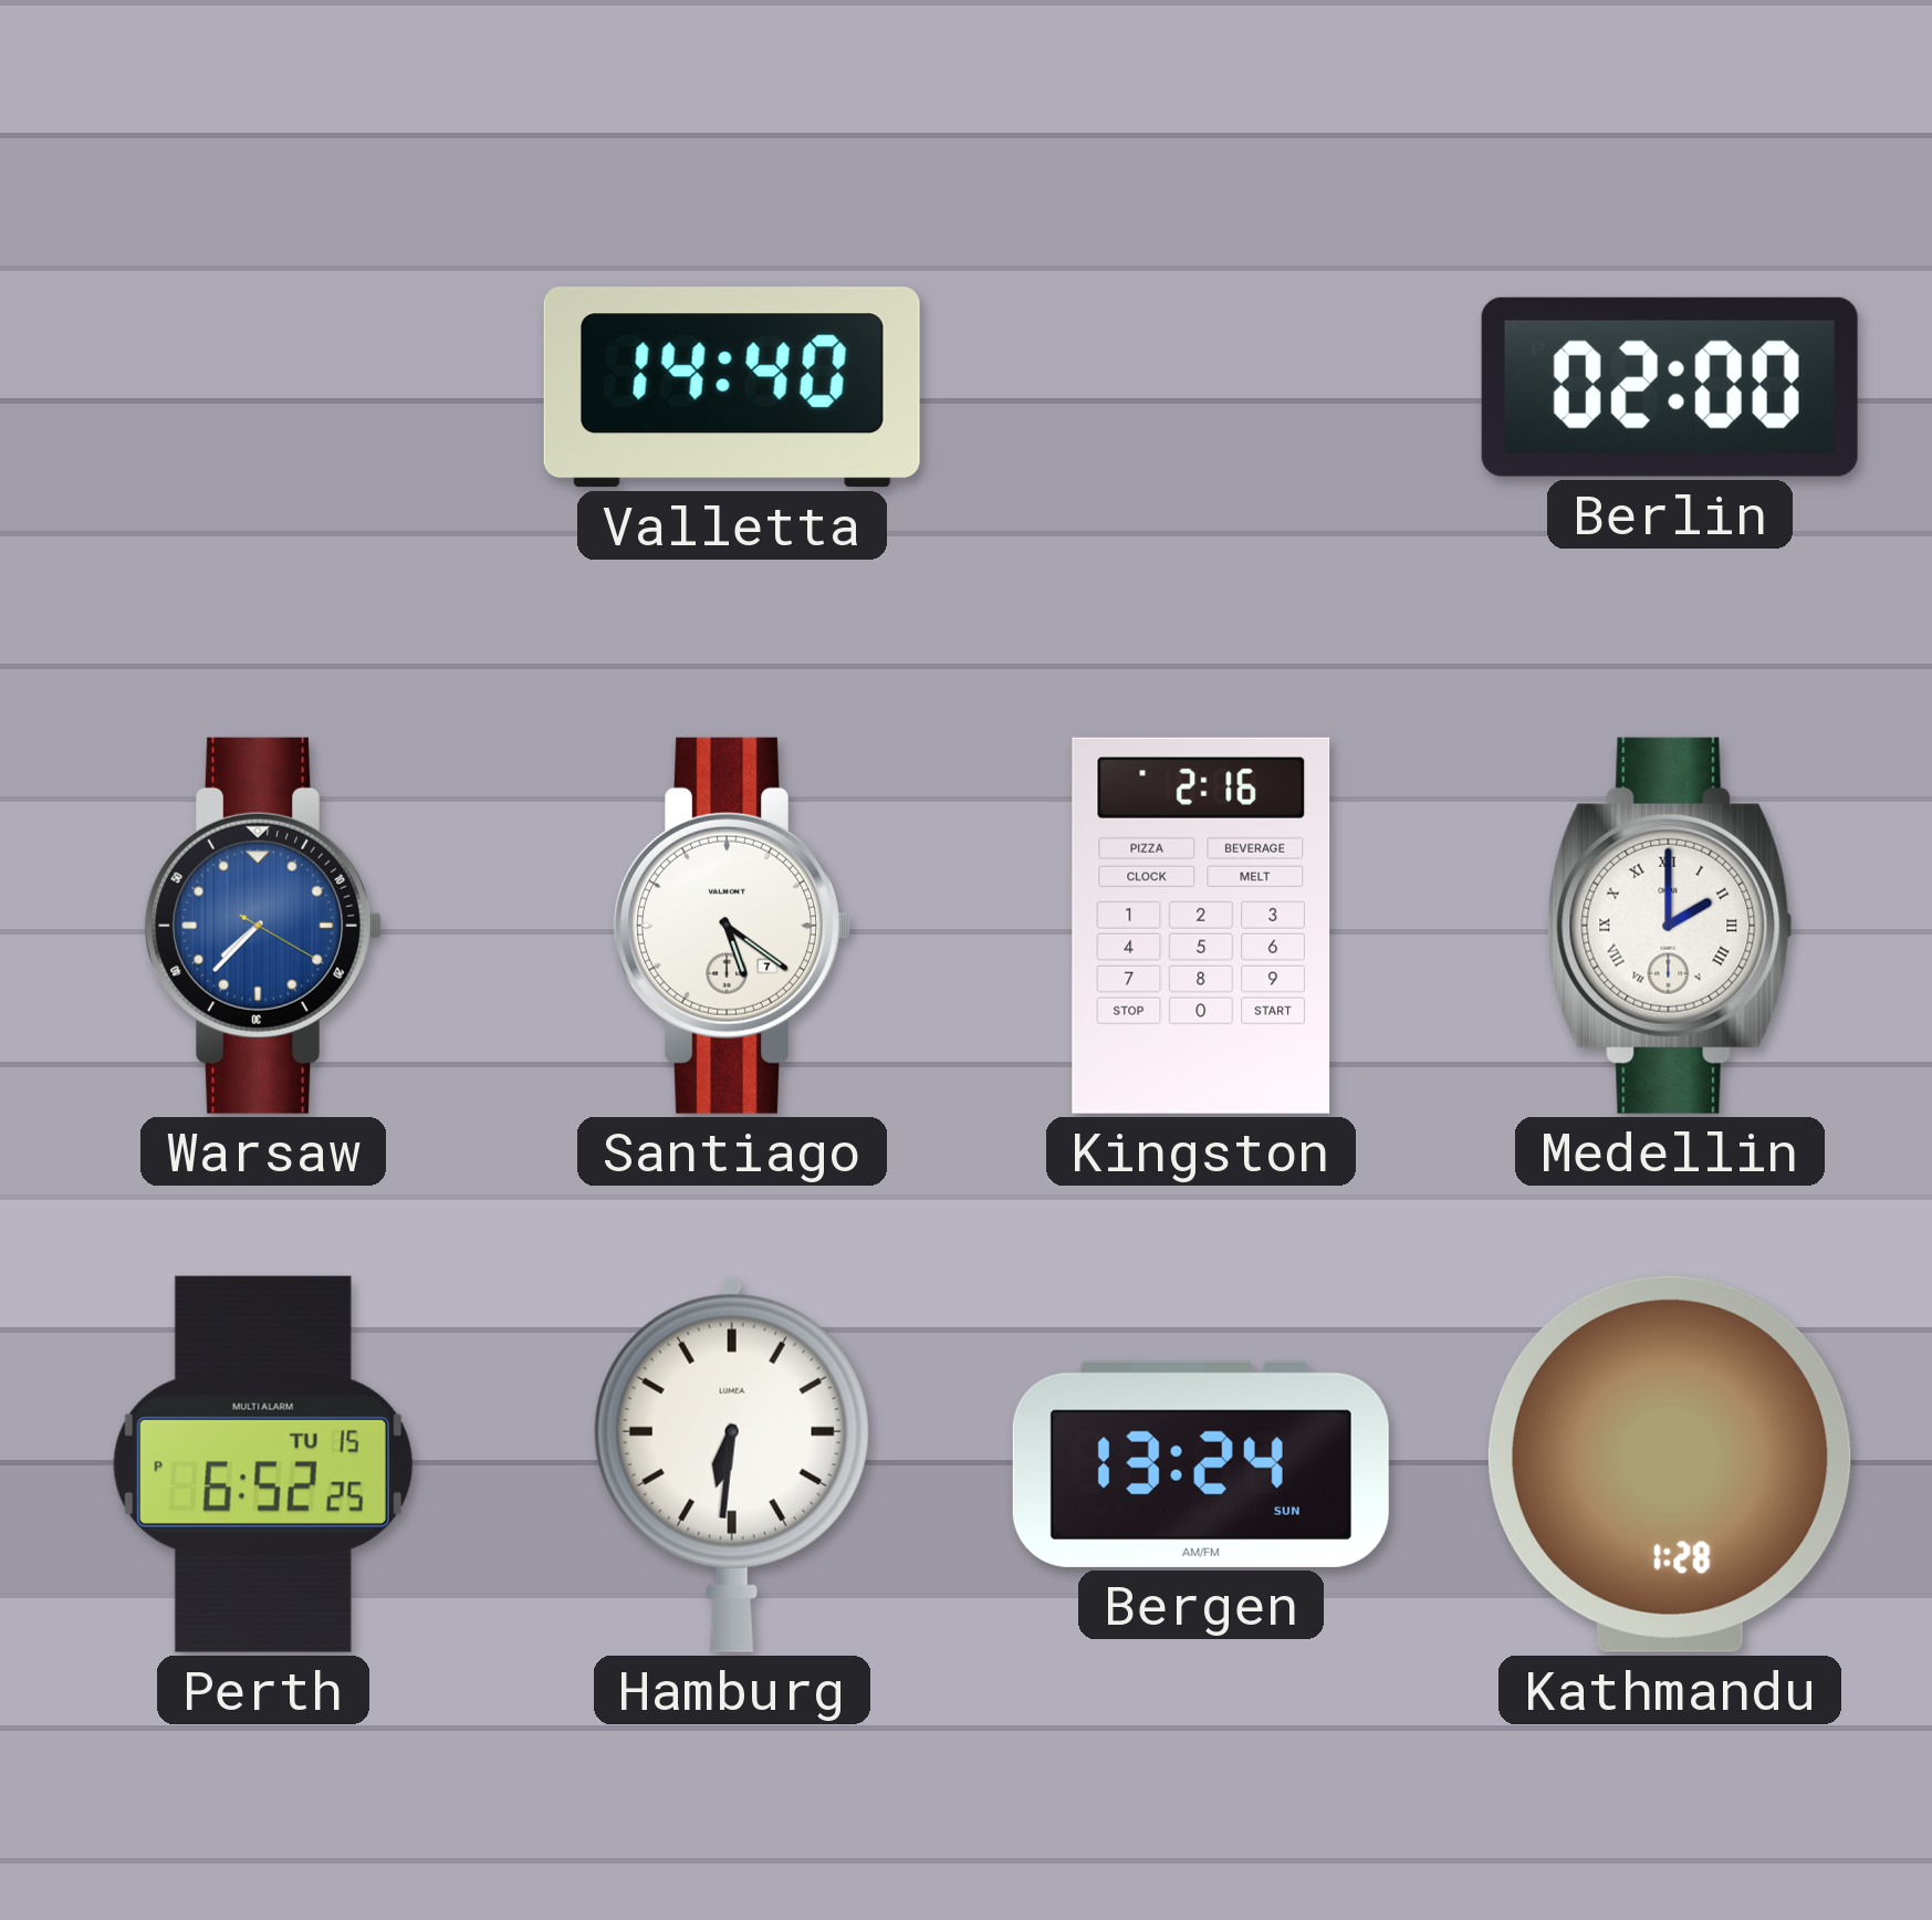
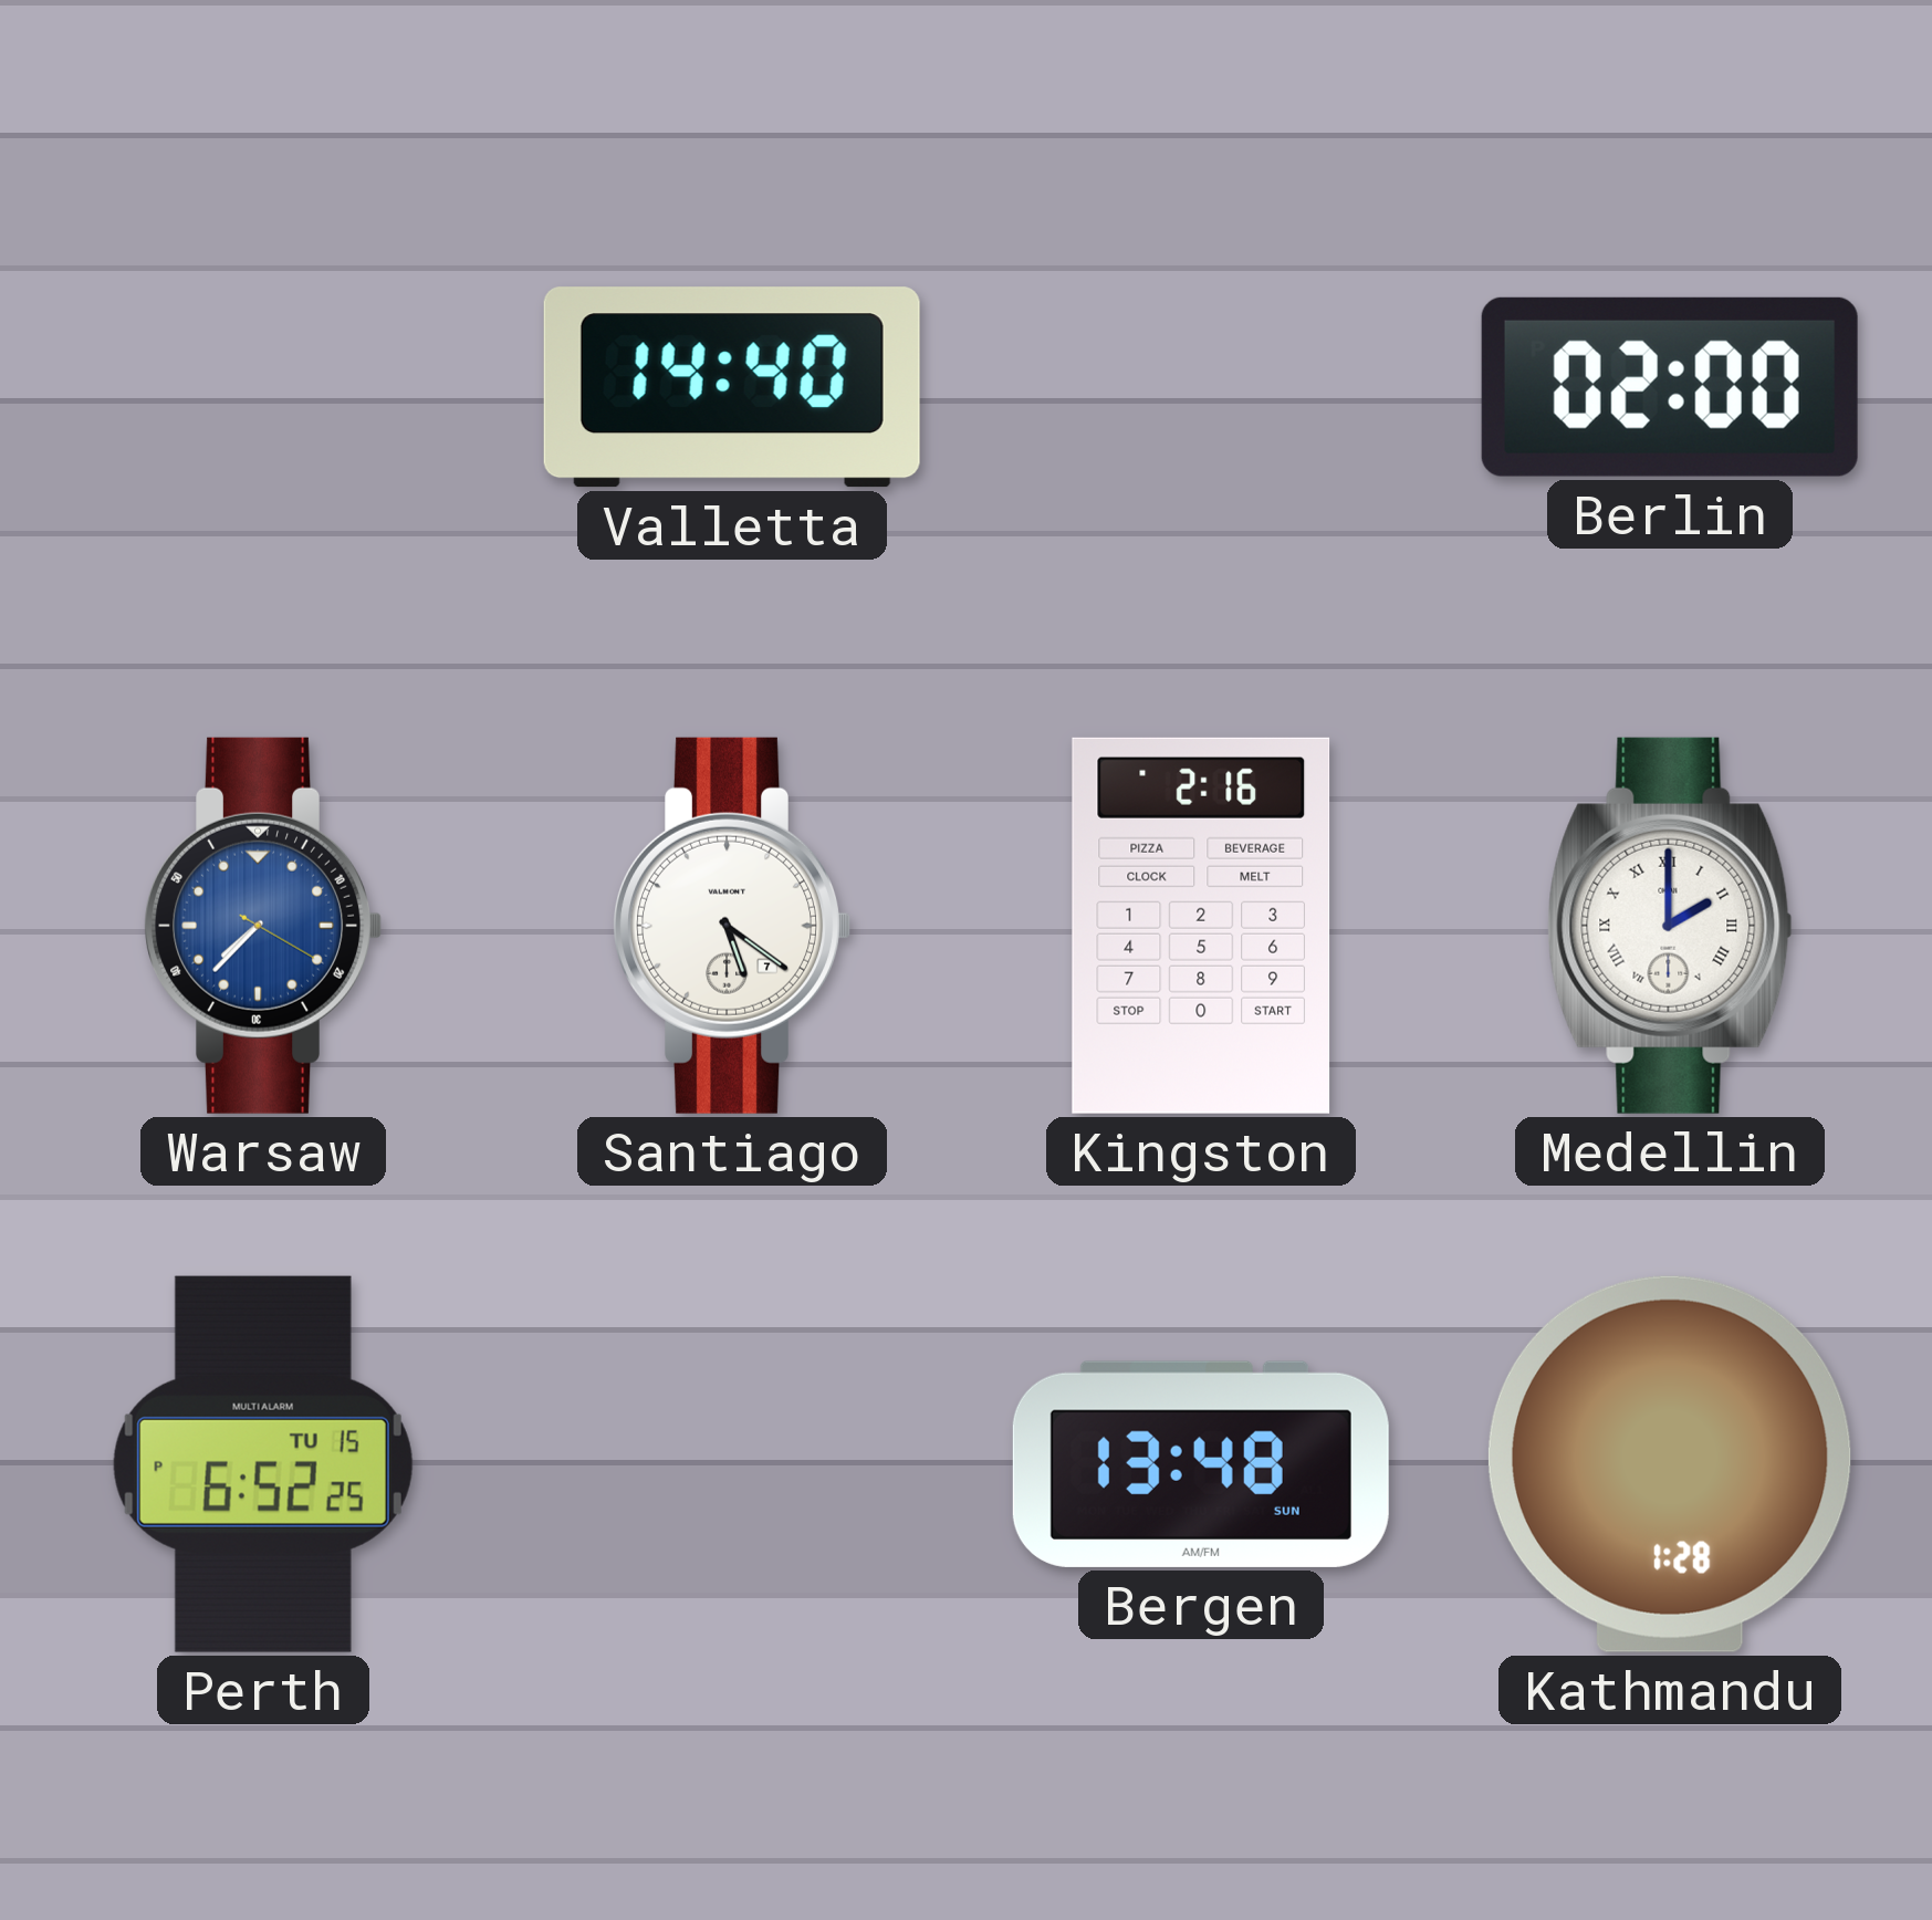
Hamburg: 6:31 -> none (732, 1464)
Bergen: 13:24 -> 13:48 (1201, 1464)
